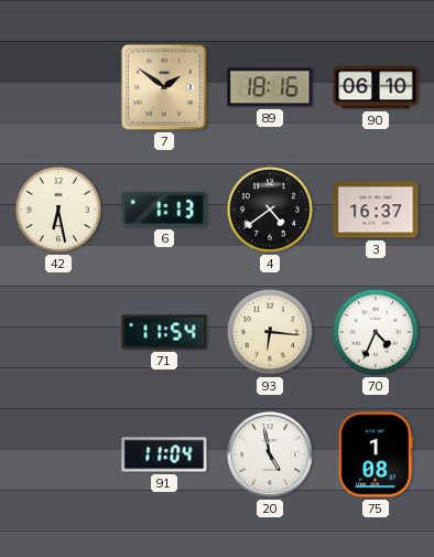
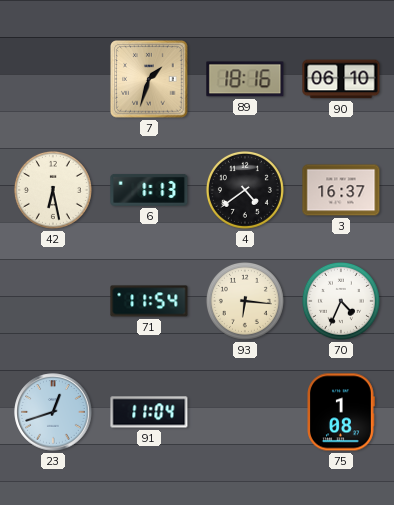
7: 1:51 -> 1:33 (149, 79)
23: none -> 12:42 (53, 412)
20: 4:58 -> none (270, 454)
